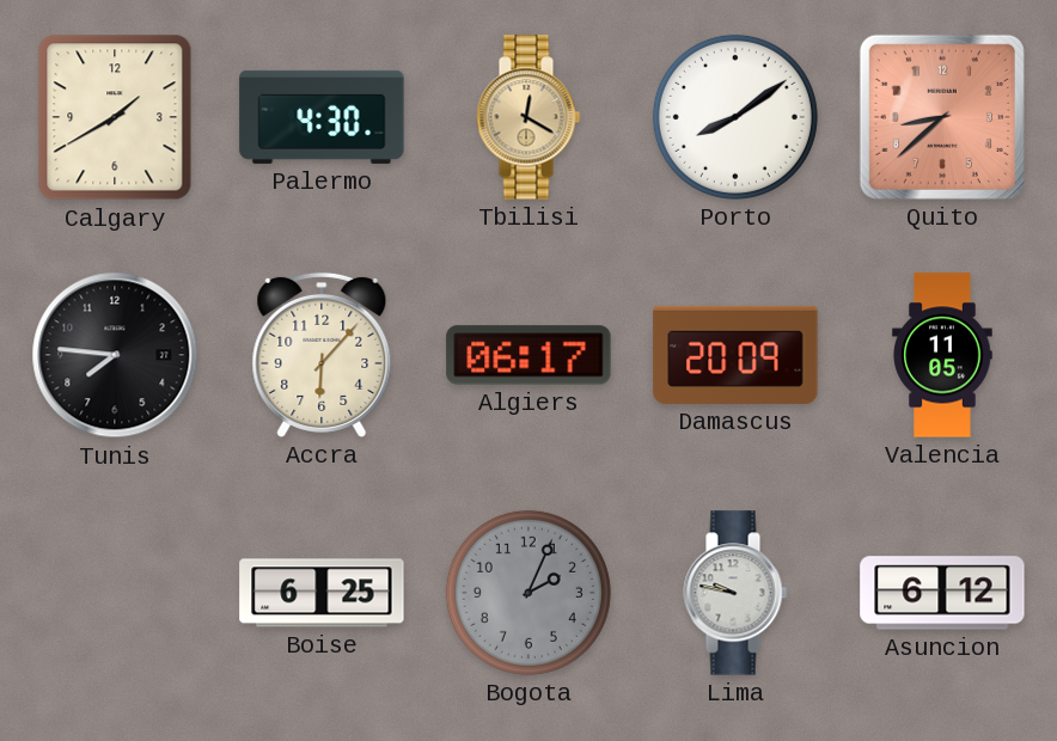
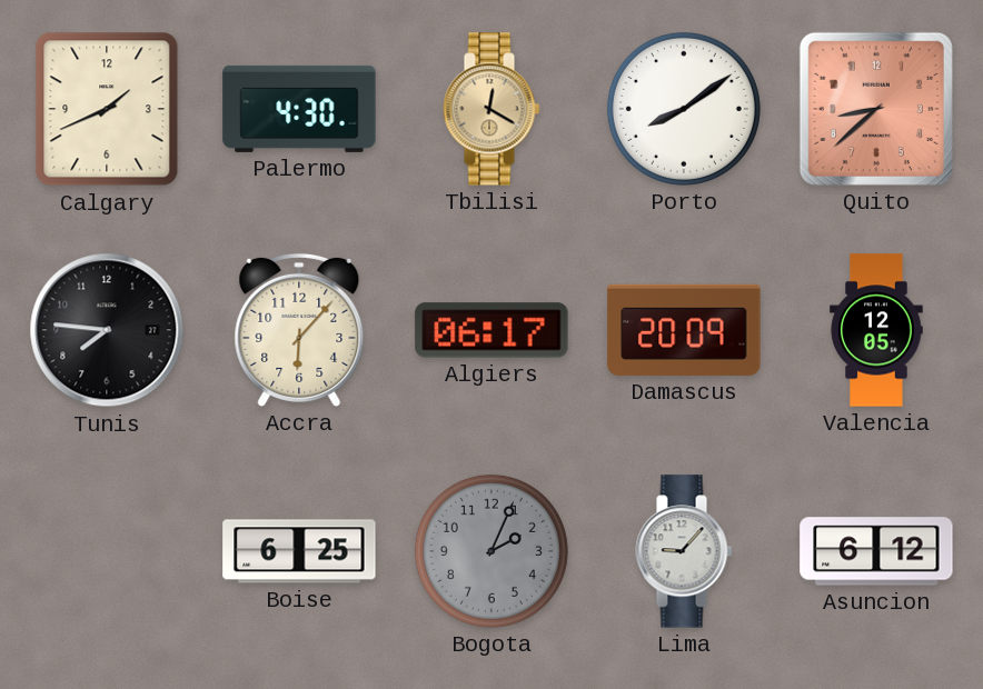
Calgary: 1:40 -> 1:41 (107, 109)
Valencia: 11:05 -> 12:05 (876, 330)
Lima: 9:47 -> 9:07 (684, 551)
